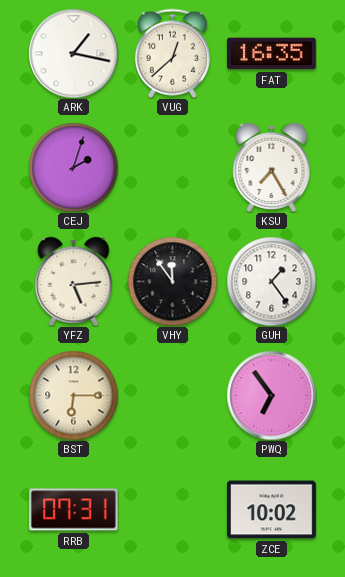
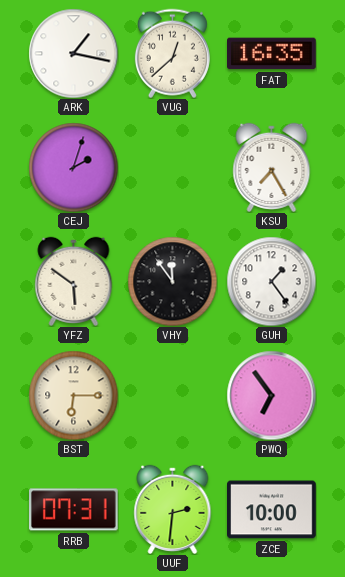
YFZ: 5:14 -> 5:51 (74, 281)
UUF: none -> 2:31 (173, 509)
ZCE: 10:02 -> 10:00 (272, 510)
